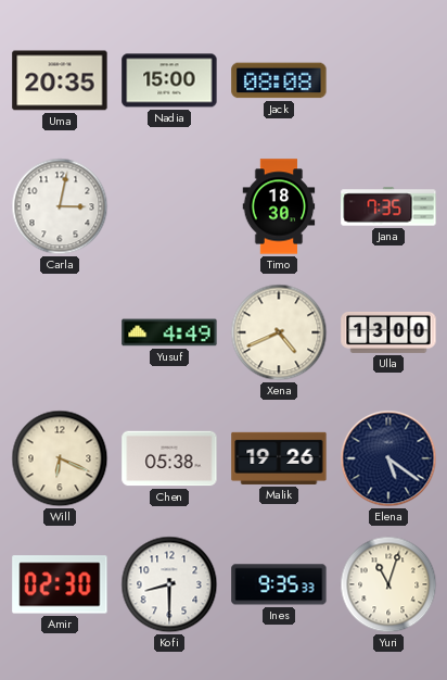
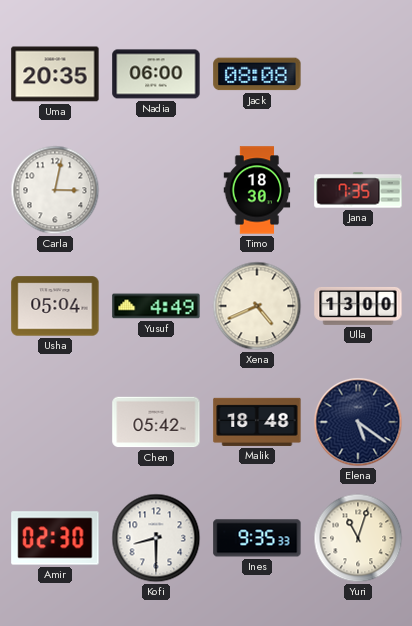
Nadia: 15:00 -> 06:00 (156, 74)
Usha: none -> 05:04 (55, 306)
Will: 6:19 -> none (60, 458)
Chen: 05:38 -> 05:42 (156, 422)
Malik: 19:26 -> 18:48 (257, 422)
